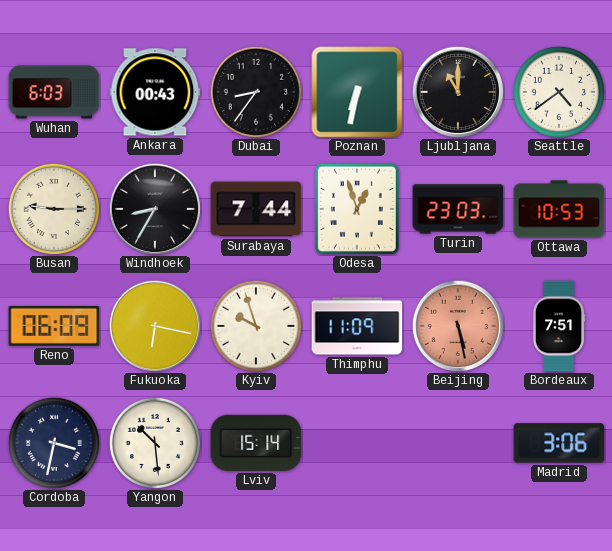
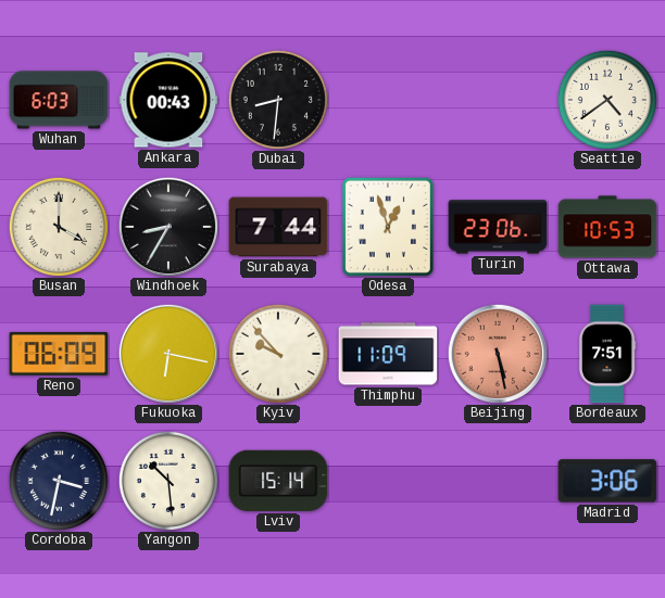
Dubai: 8:36 -> 8:31 (278, 100)
Poznan: 6:32 -> none (357, 92)
Ljubljana: 11:00 -> none (457, 91)
Busan: 9:15 -> 4:00 (59, 227)
Turin: 23:03 -> 23:06 (498, 227)
Kyiv: 9:57 -> 9:53 (278, 354)
